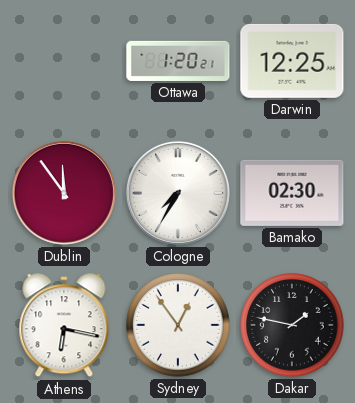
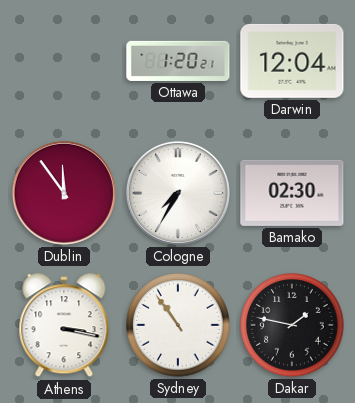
Darwin: 12:25 -> 12:04 (292, 61)
Athens: 6:17 -> 3:17 (64, 326)
Sydney: 12:54 -> 10:54 (178, 325)
